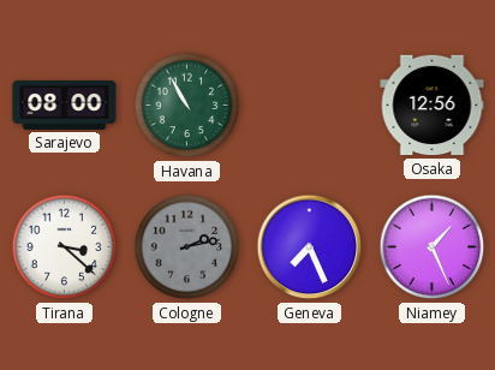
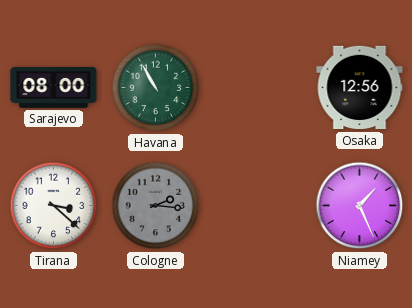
Cologne: 2:13 -> 2:16 (156, 206)
Geneva: 7:26 -> none (310, 247)
